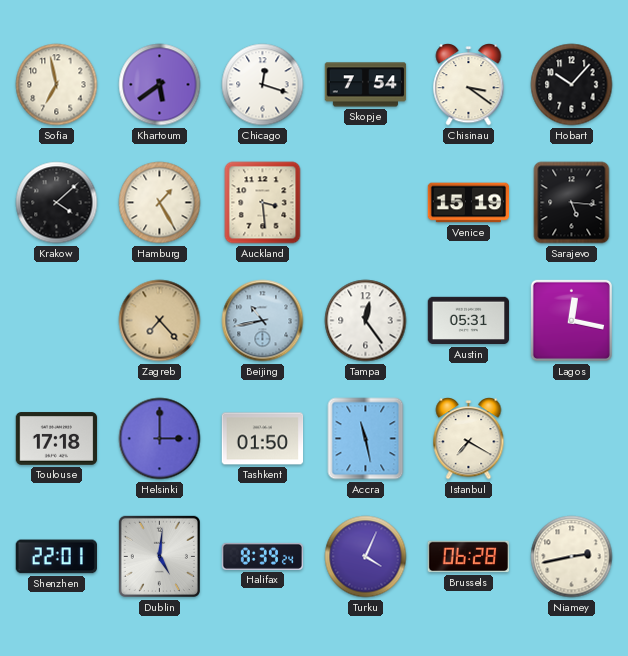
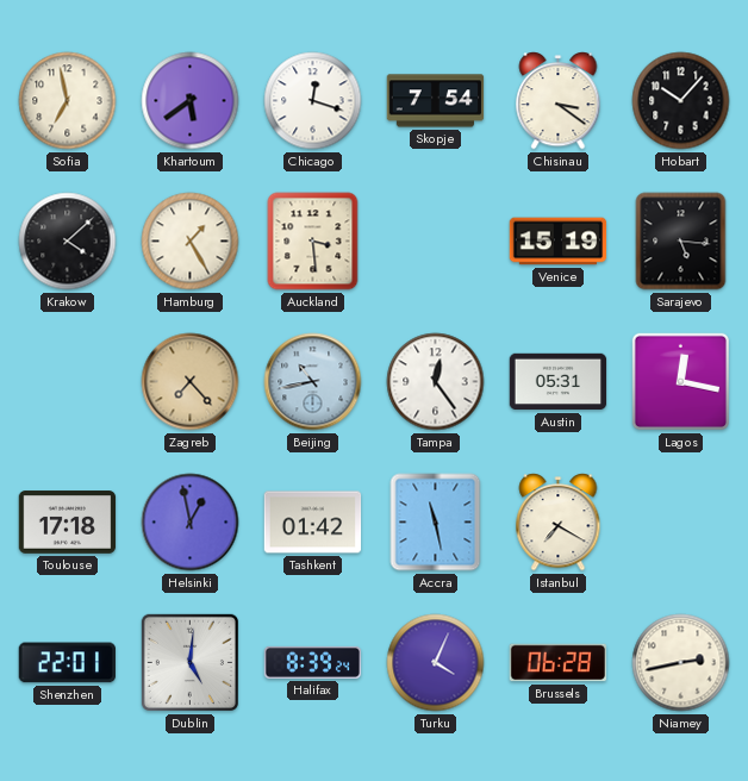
Helsinki: 3:00 -> 12:58 (191, 523)
Tashkent: 01:50 -> 01:42 (313, 523)
